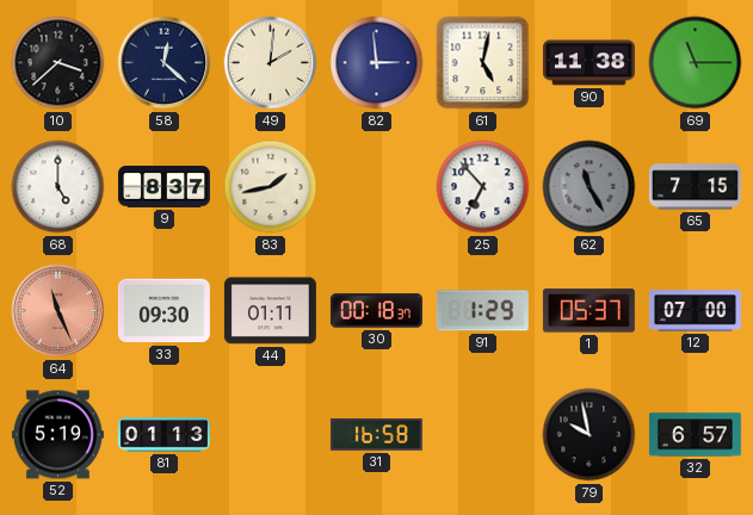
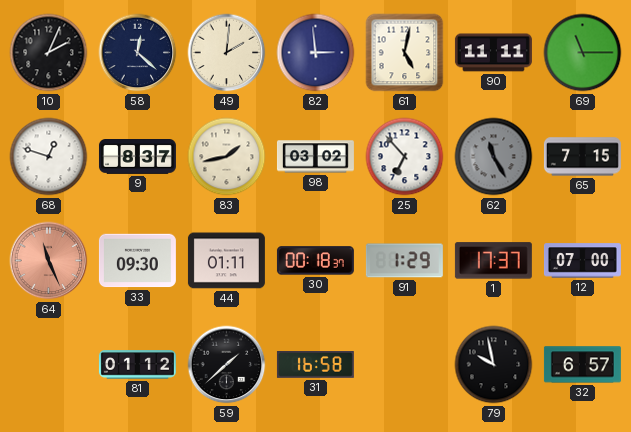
10: 3:38 -> 2:04 (49, 53)
90: 11:38 -> 11:11 (493, 53)
68: 5:00 -> 12:48 (49, 157)
98: none -> 03:02 (315, 157)
1: 05:37 -> 17:37 (493, 261)
52: 5:19 -> none (57, 435)
81: 01:13 -> 01:12 (137, 365)
59: none -> 1:38 (227, 365)
